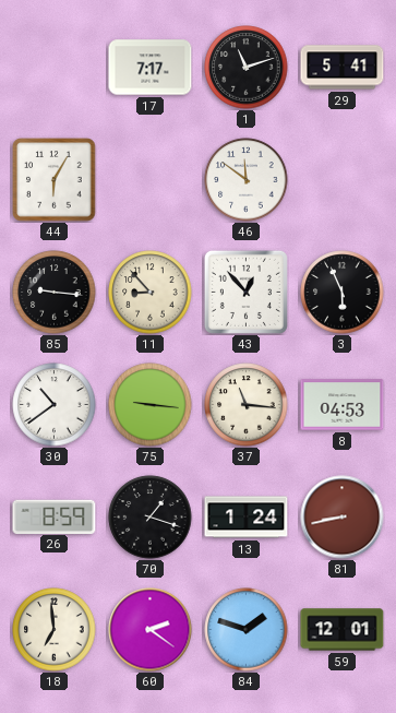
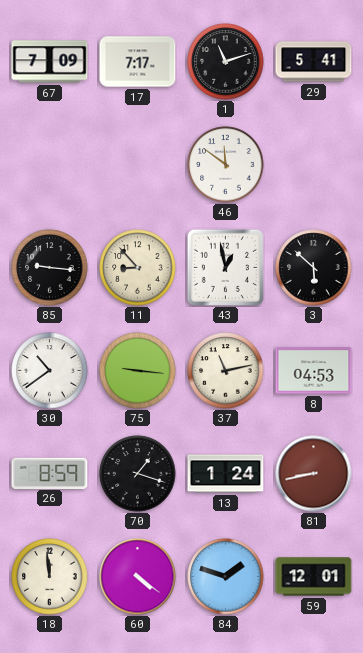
67: none -> 7:09 (50, 62)
44: 6:05 -> none (55, 180)
43: 12:53 -> 12:58 (225, 267)
3: 5:56 -> 5:52 (314, 268)
37: 11:16 -> 11:13 (226, 371)
18: 6:59 -> 11:59 (50, 577)
60: 2:21 -> 4:21 (138, 577)
